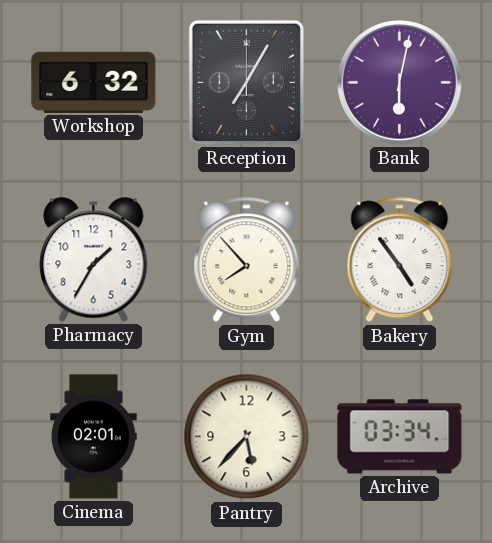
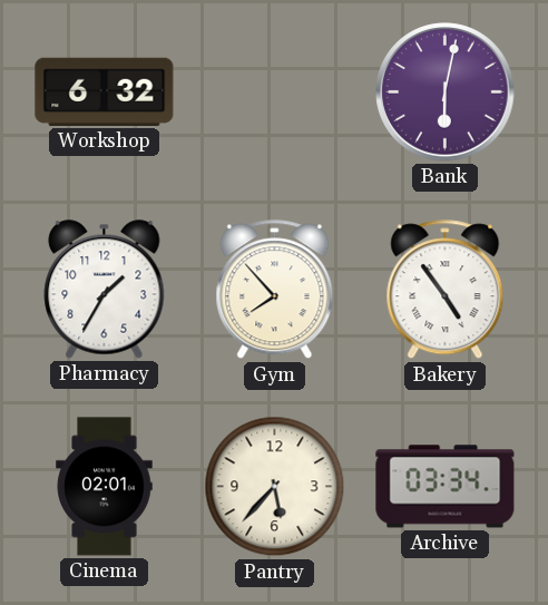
Reception: 7:05 -> none (246, 82)
